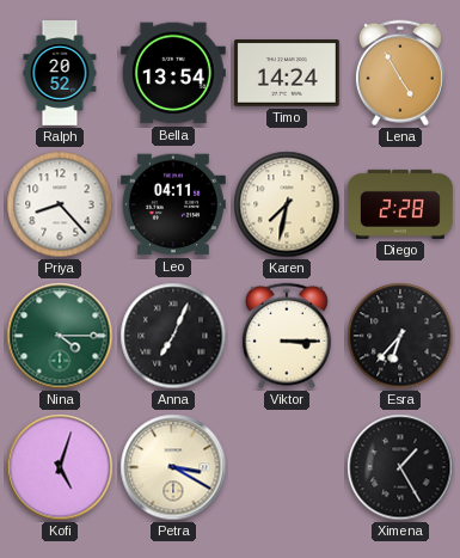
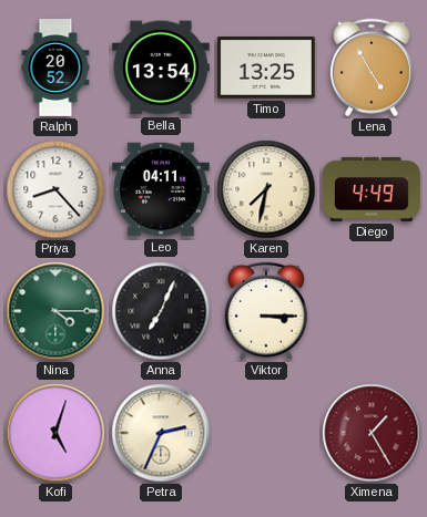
Timo: 14:24 -> 13:25 (266, 69)
Diego: 2:28 -> 4:49 (372, 189)
Esra: 6:37 -> none (400, 336)
Petra: 3:20 -> 2:34 (161, 433)
Ximena dial: black -> burgundy (372, 433)
